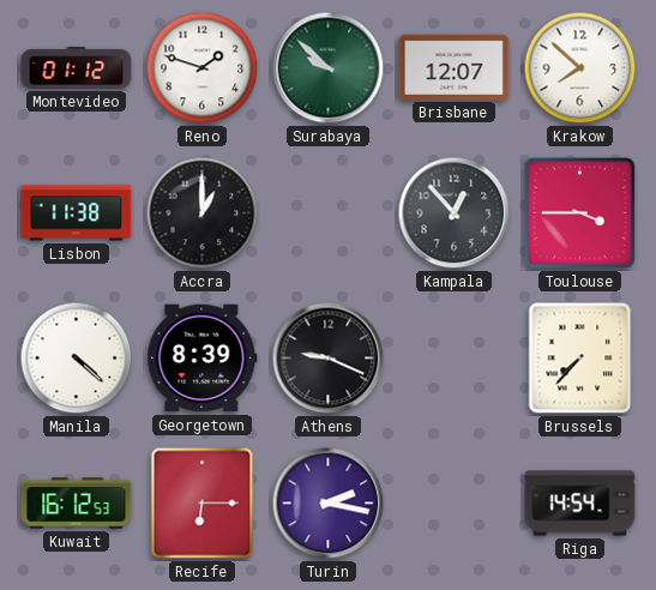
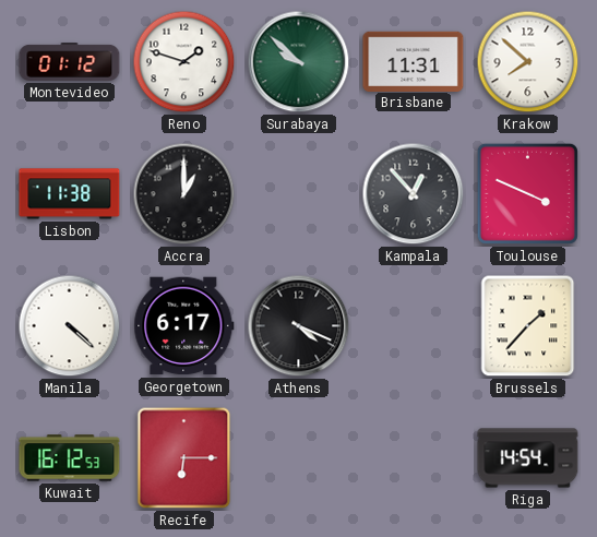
Brisbane: 12:07 -> 11:31 (414, 61)
Toulouse: 3:45 -> 3:49 (527, 193)
Georgetown: 8:39 -> 6:17 (184, 326)
Athens: 9:19 -> 4:19 (299, 326)
Brussels: 7:37 -> 1:37 (528, 326)
Turin: 2:17 -> none (329, 504)
